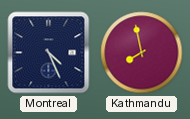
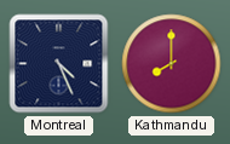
Kathmandu: 7:58 -> 8:00 (172, 64)
